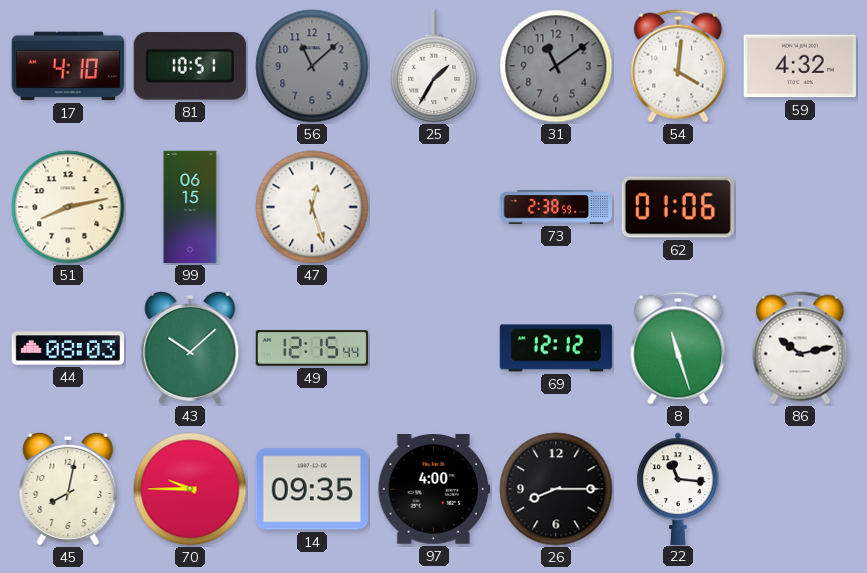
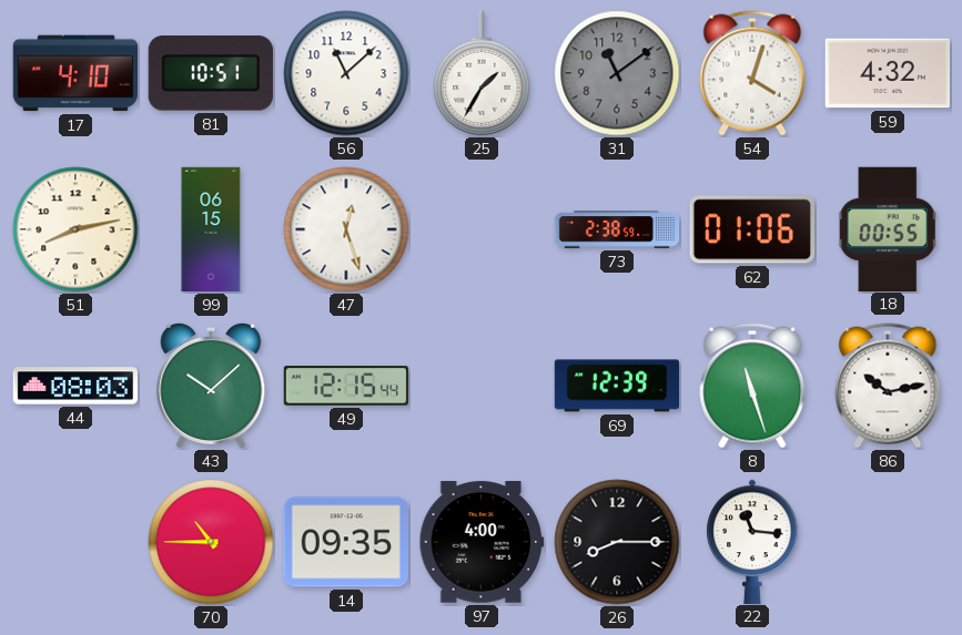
56 dial: grey -> white (346, 73)
54: 4:01 -> 4:03 (752, 73)
18: none -> 00:55 (888, 228)
69: 12:12 -> 12:39 (617, 386)
45: 8:02 -> none (68, 489)
70: 9:45 -> 10:45 (211, 542)
